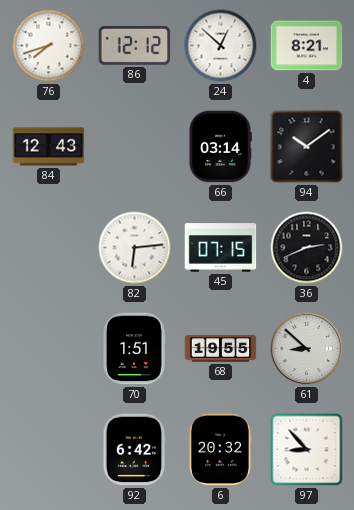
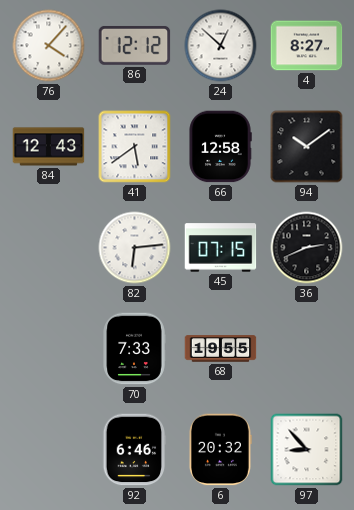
76: 7:42 -> 4:07 (49, 46)
4: 8:21 -> 8:27 (307, 46)
41: none -> 5:39 (135, 147)
66: 03:14 -> 12:58 (220, 147)
70: 1:51 -> 7:33 (134, 349)
61: 8:52 -> none (307, 349)
92: 6:42 -> 6:46 (135, 450)
